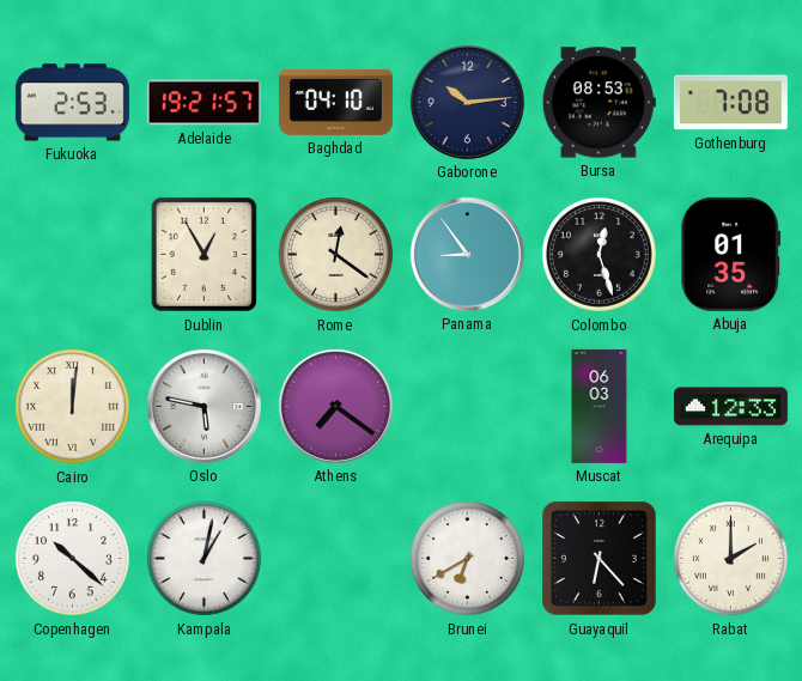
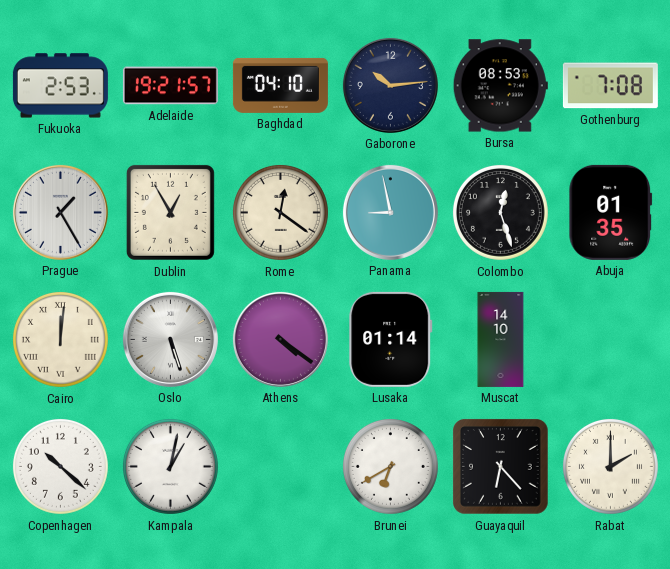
Prague: none -> 1:25 (60, 212)
Panama: 8:54 -> 8:58 (390, 212)
Oslo: 5:47 -> 5:27 (170, 339)
Athens: 7:21 -> 4:21 (280, 339)
Lusaka: none -> 01:14 (391, 339)
Muscat: 06:03 -> 14:10 (501, 339)
Arequipa: 12:33 -> none (730, 407)
